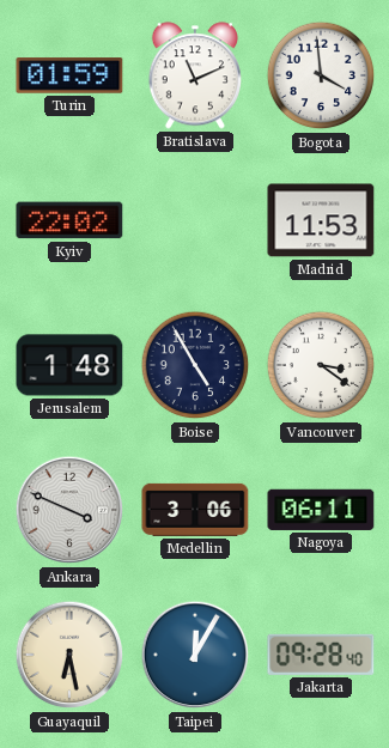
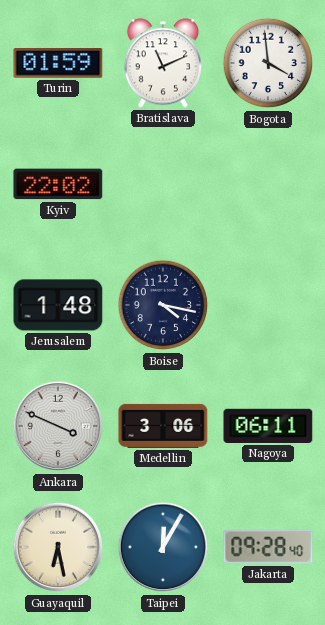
Madrid: 11:53 -> none (321, 220)
Boise: 4:55 -> 4:17 (163, 305)
Vancouver: 3:21 -> none (321, 365)
